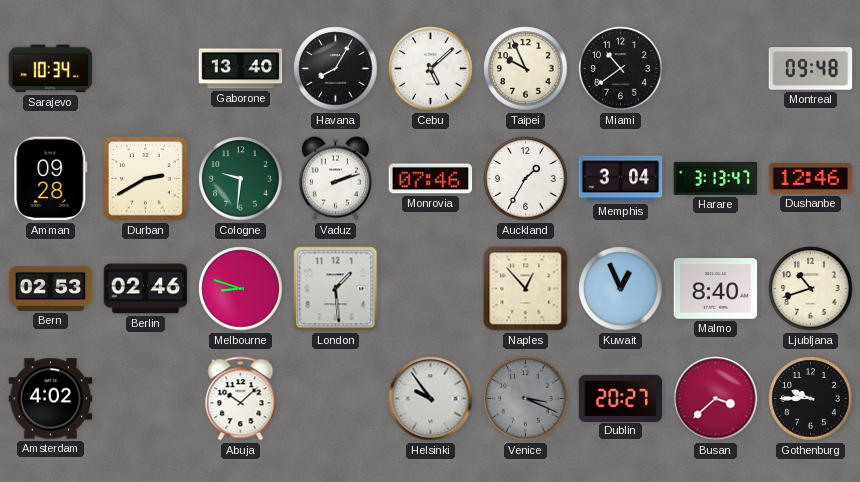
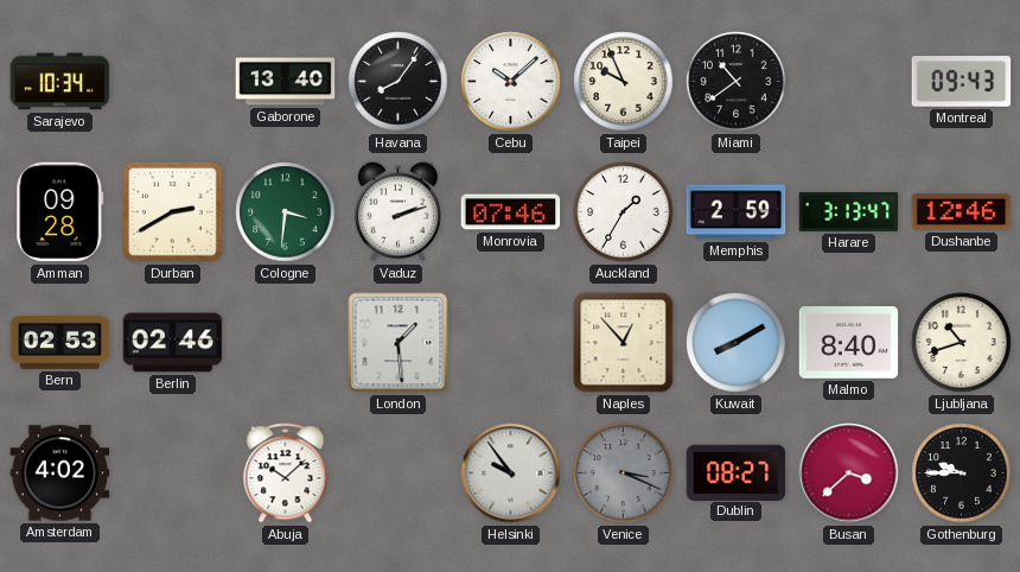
Havana: 8:05 -> 8:06 (399, 82)
Cebu: 5:08 -> 10:08 (511, 82)
Montreal: 09:48 -> 09:43 (962, 82)
Cologne: 9:31 -> 3:31 (286, 212)
Memphis: 3:04 -> 2:59 (737, 212)
Melbourne: 8:48 -> none (241, 289)
Kuwait: 12:56 -> 8:10 (737, 343)
Dublin: 20:27 -> 08:27 (737, 472)
